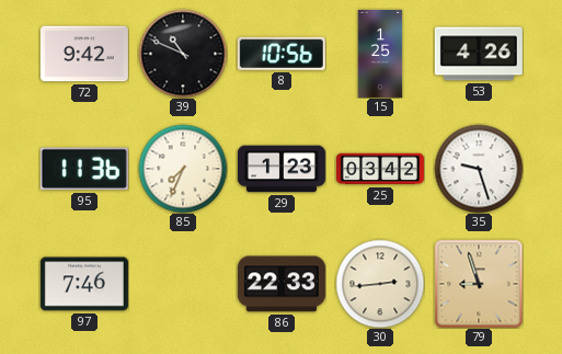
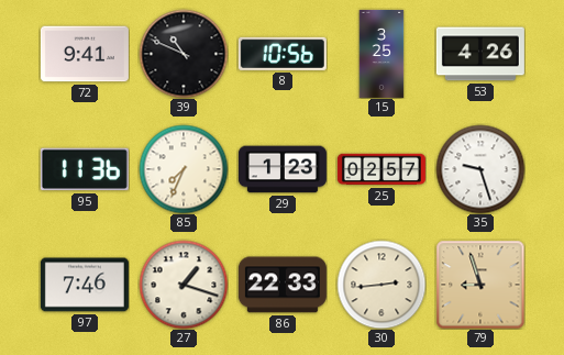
72: 9:42 -> 9:41 (85, 54)
15: 1:25 -> 3:25 (381, 54)
25: 03:42 -> 02:57 (381, 169)
27: none -> 1:18 (184, 285)
